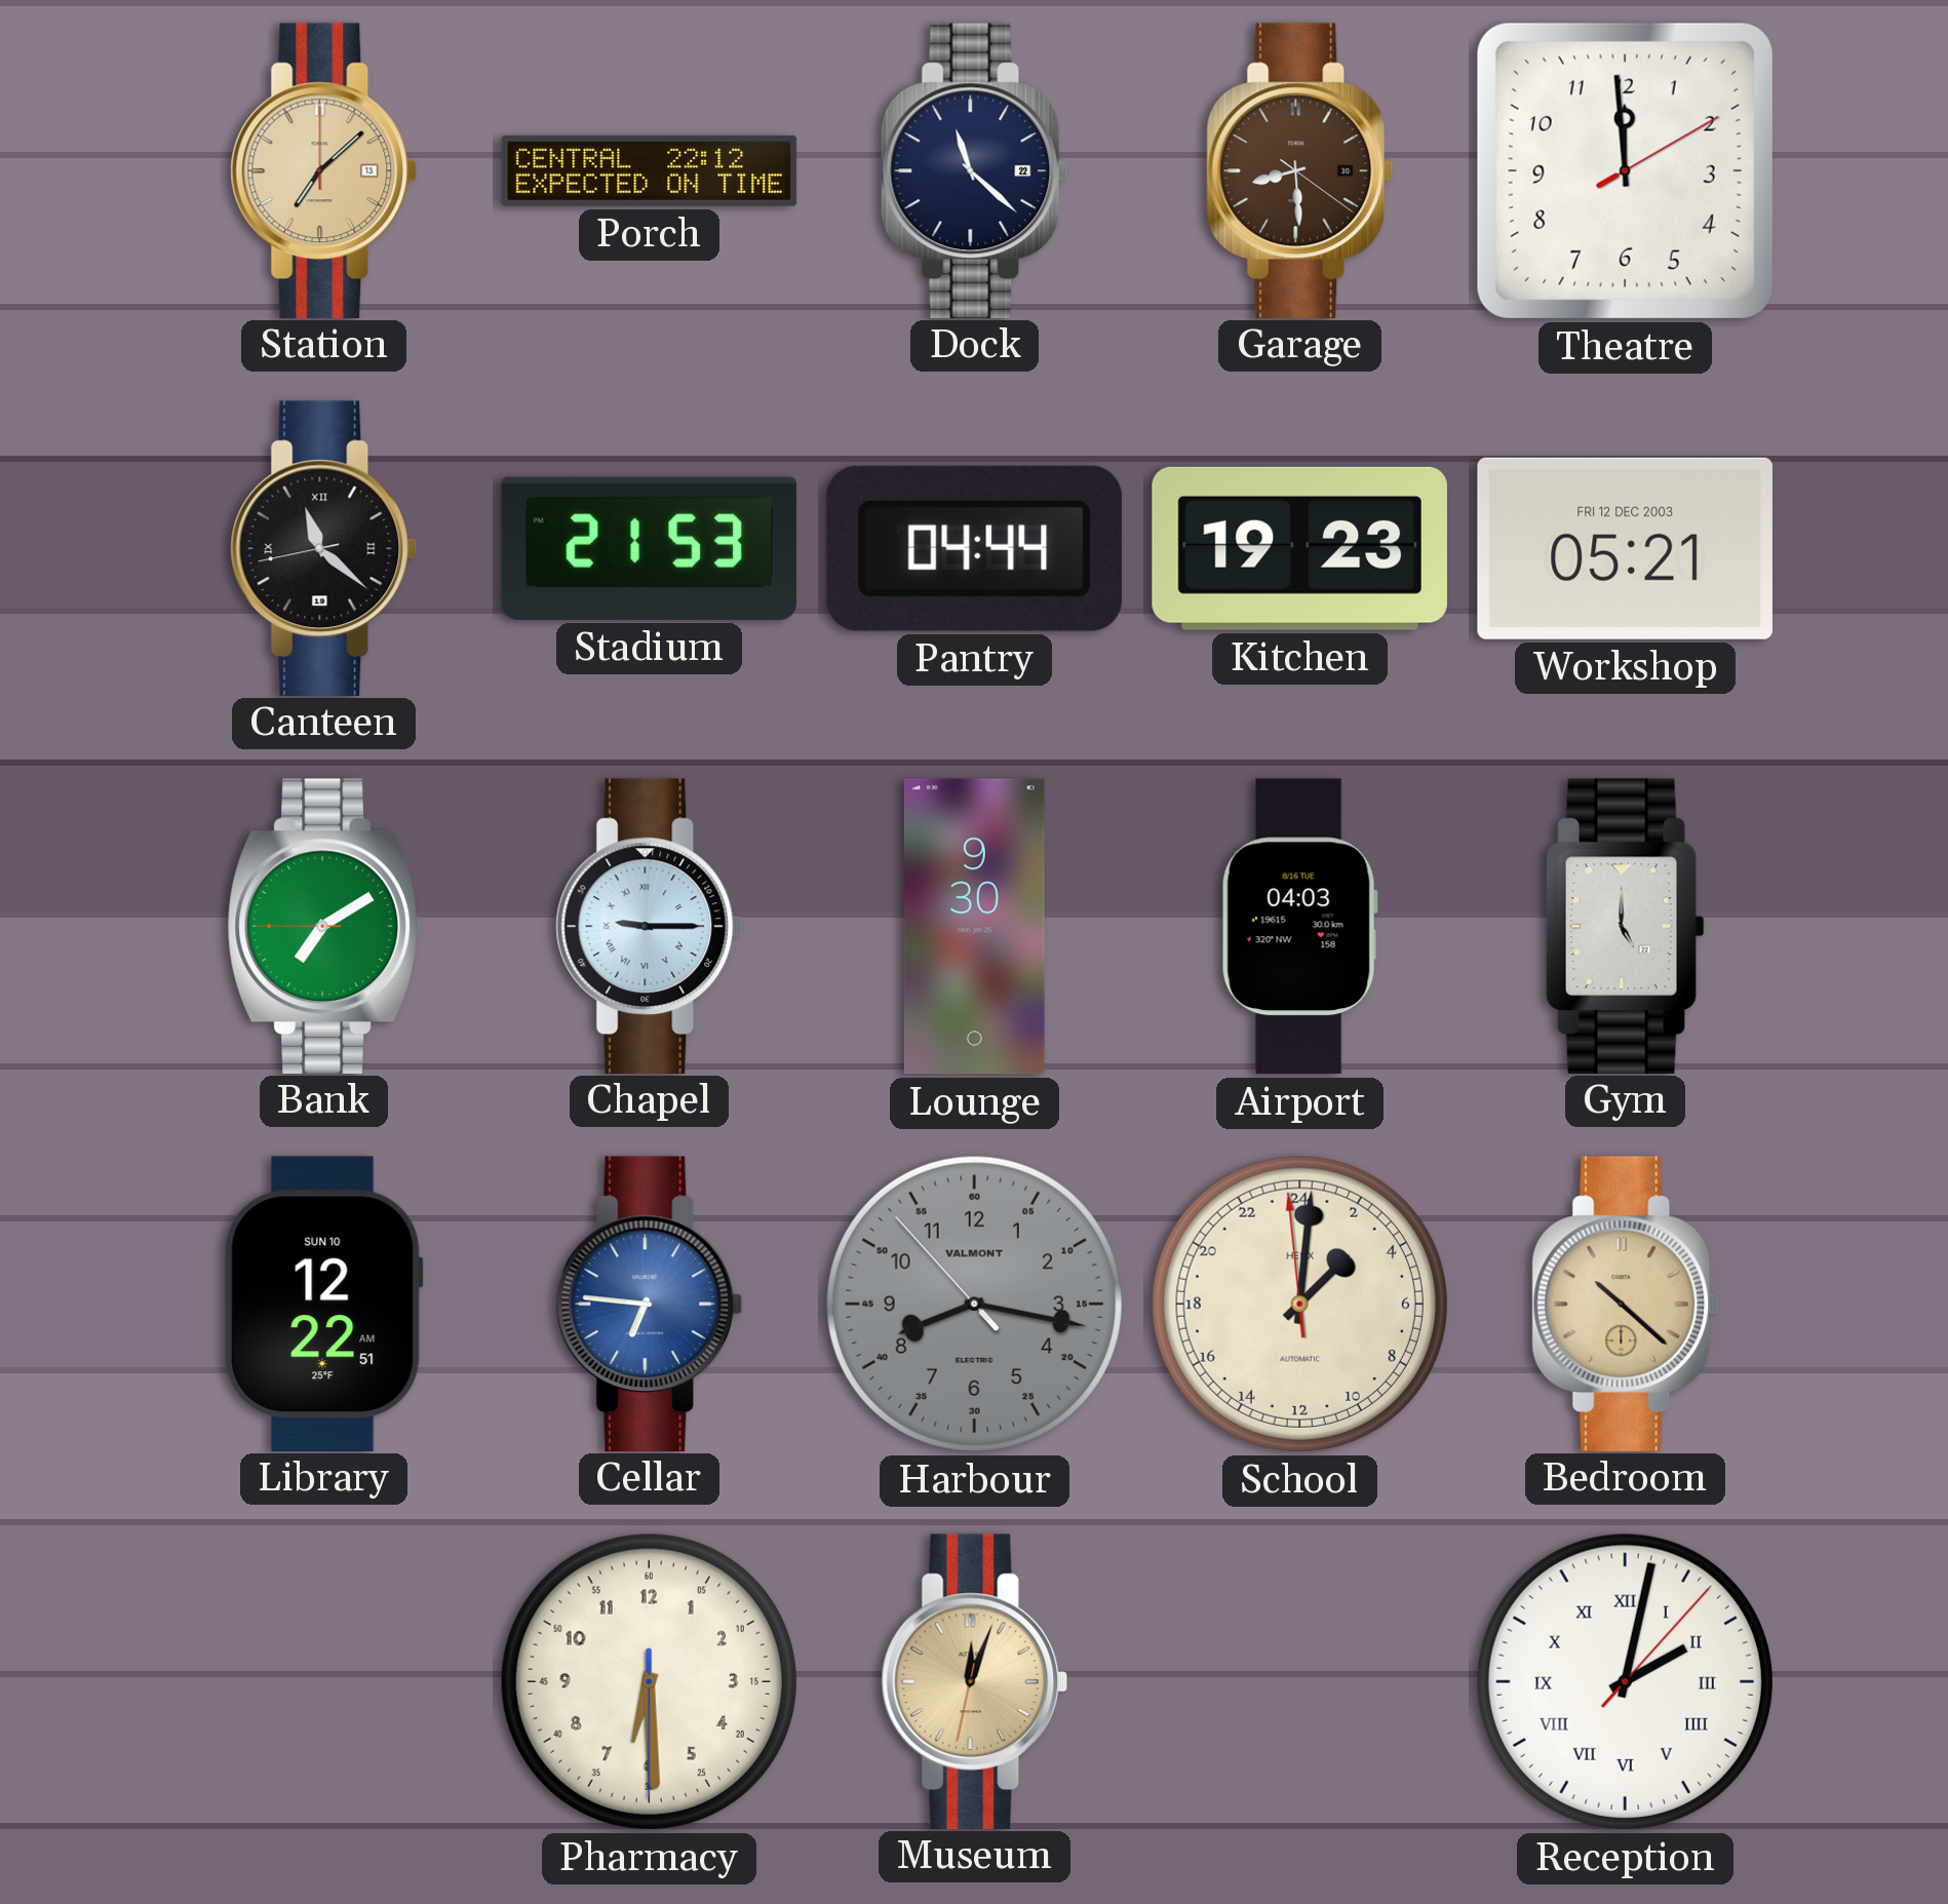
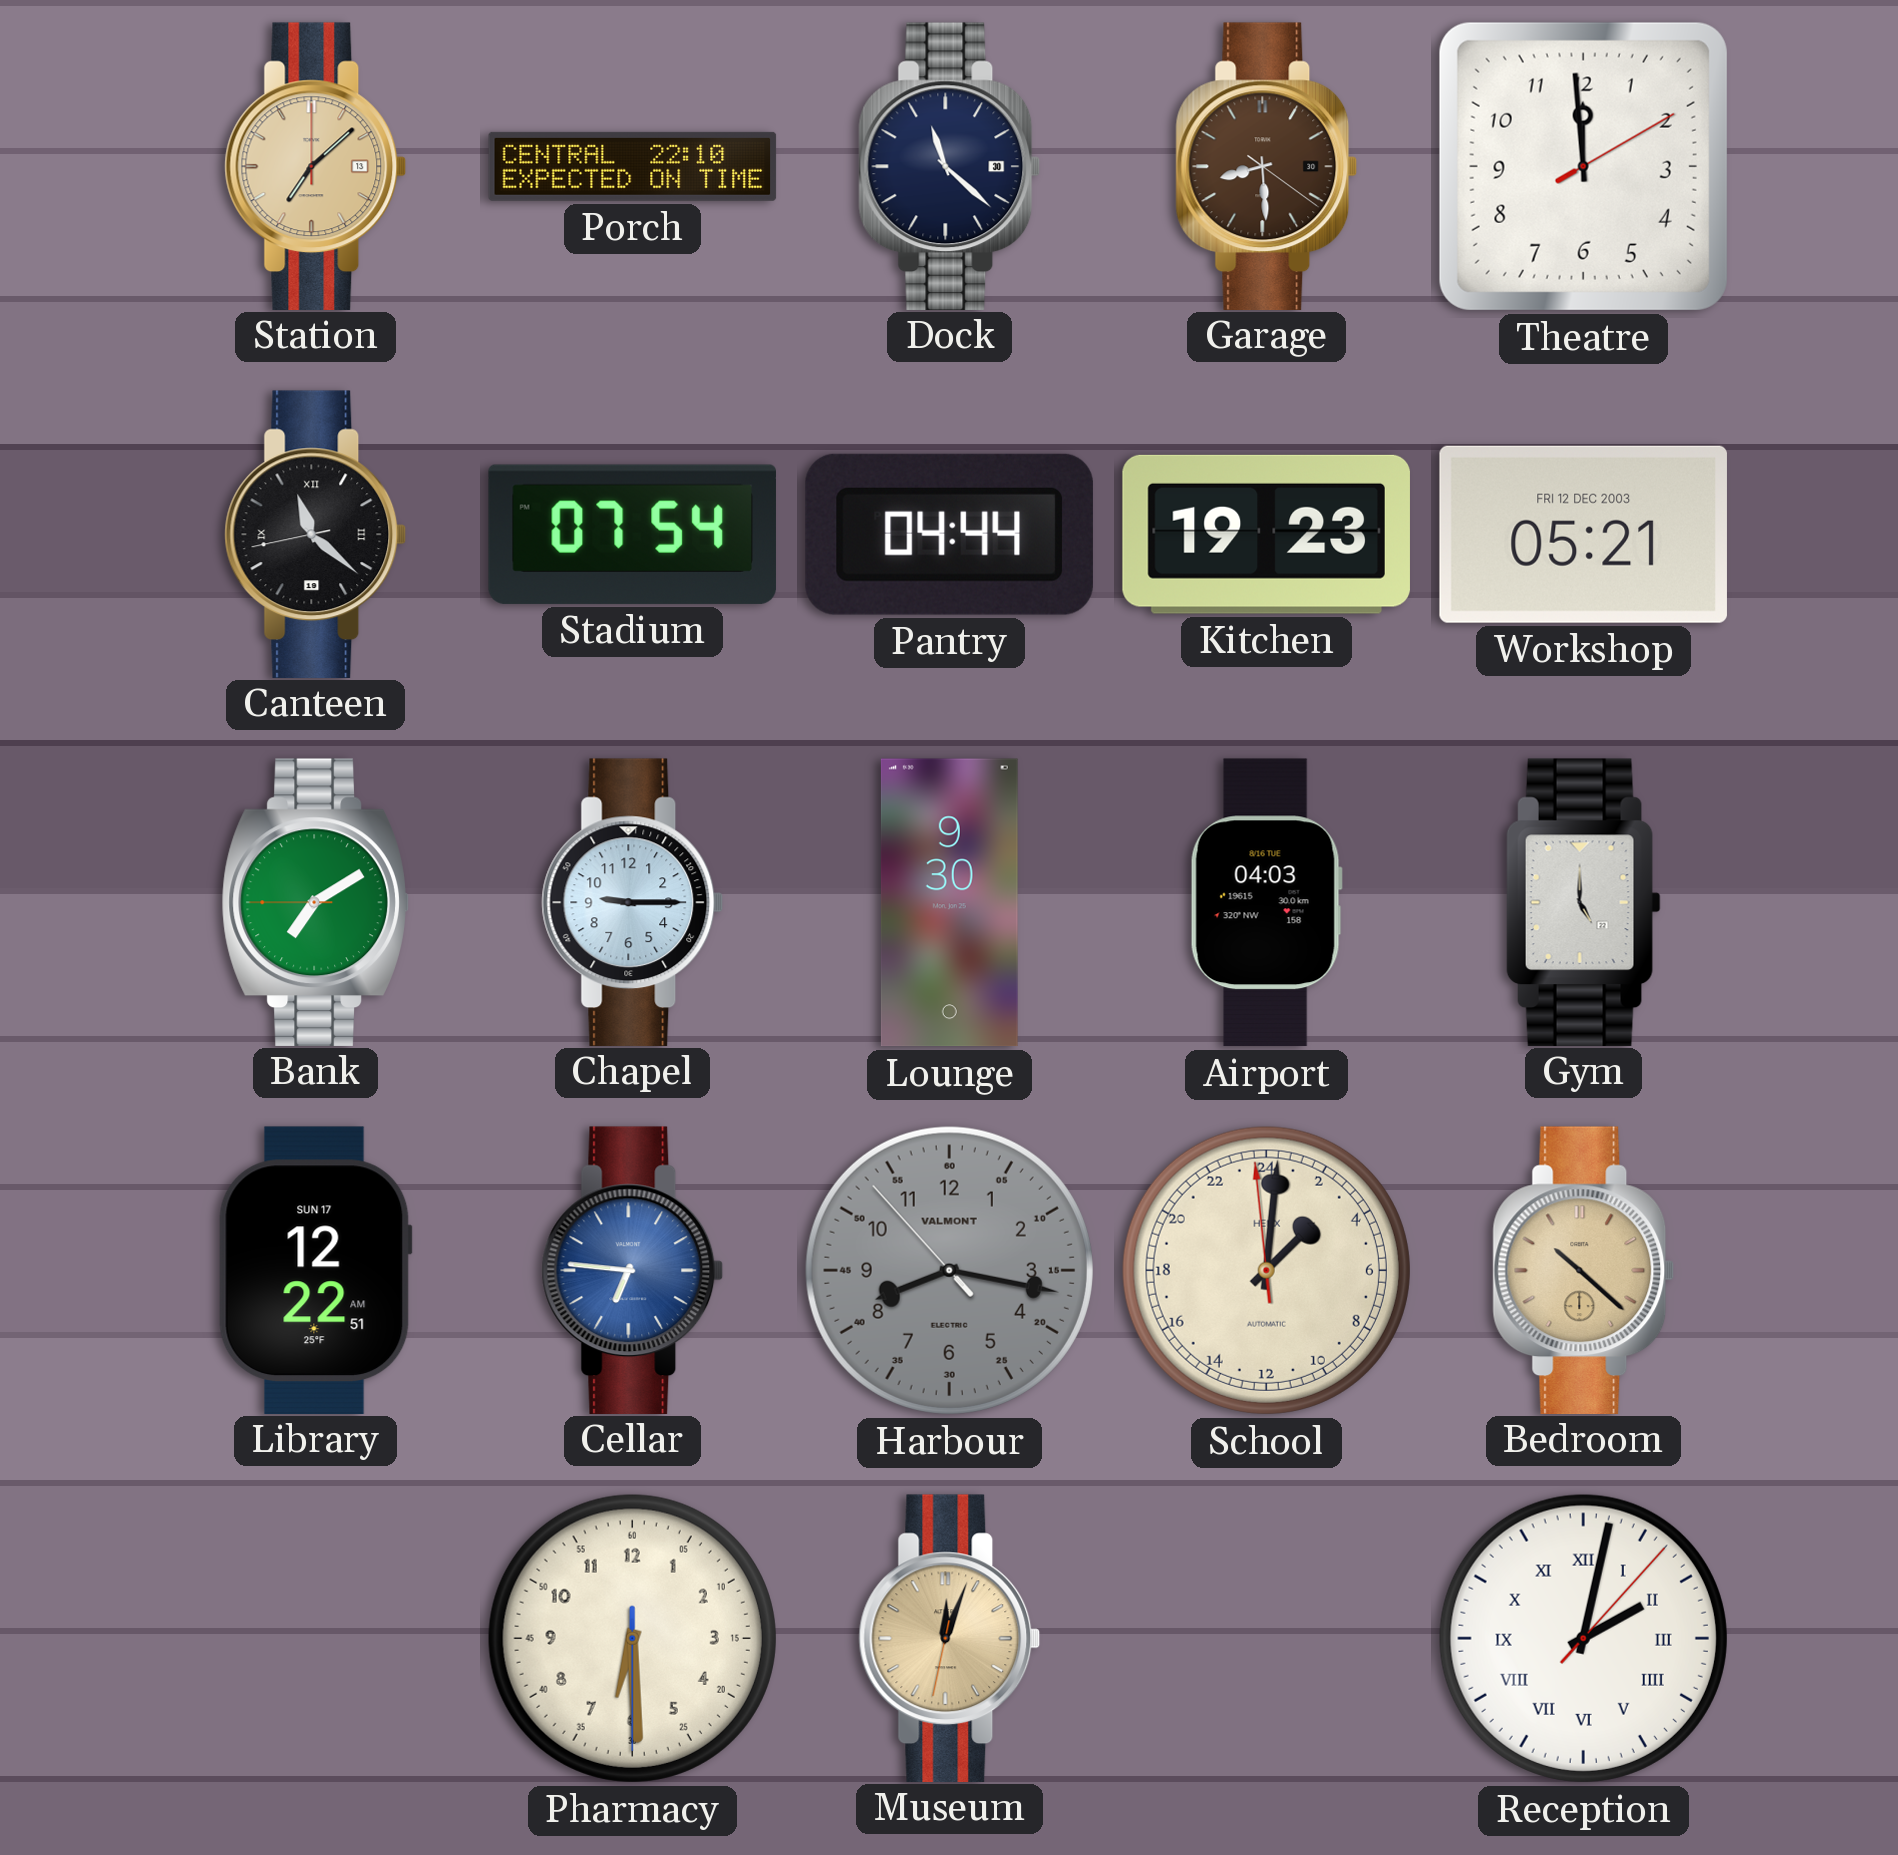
Porch: 22:12 -> 22:10 (633, 166)
Dock date: 22 -> 30 (950, 166)
Stadium: 21:53 -> 07:54 (632, 534)
Chapel numerals: Roman -> Arabic (633, 902)
Library date: SUN 10 -> SUN 17 (315, 1270)
